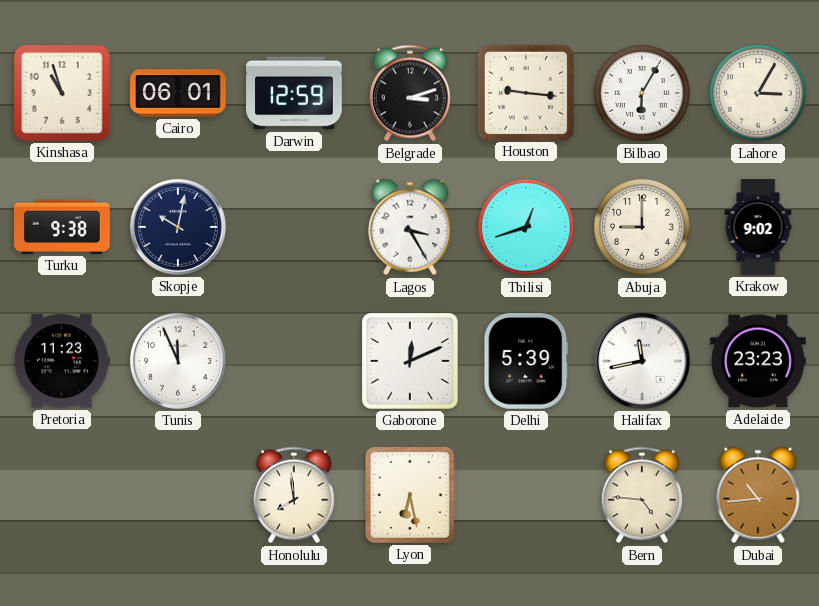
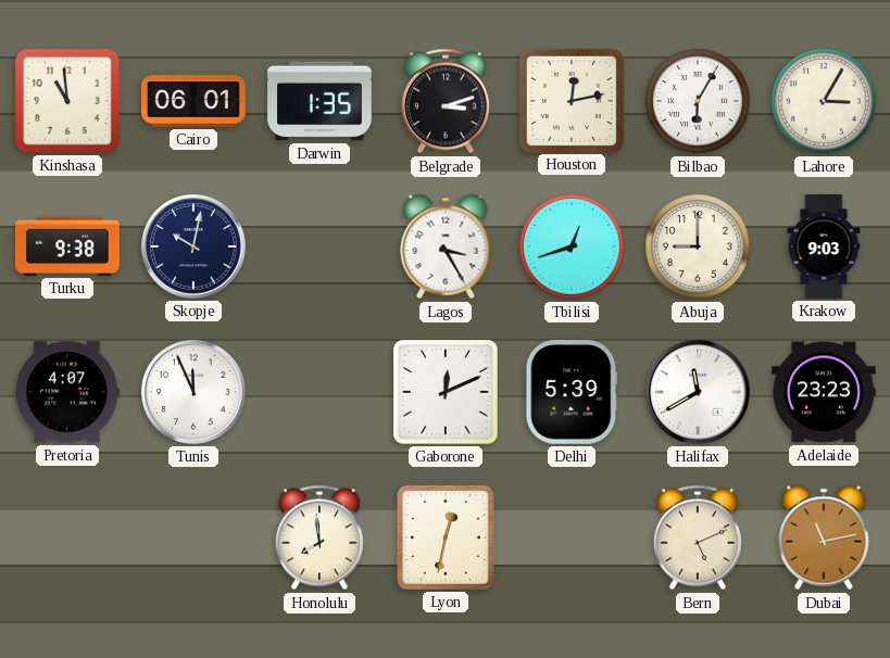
Kinshasa: 10:57 -> 10:59 (68, 102)
Darwin: 12:59 -> 1:35 (319, 101)
Houston: 9:16 -> 12:13 (571, 100)
Krakow: 9:02 -> 9:03 (824, 246)
Pretoria: 11:23 -> 4:07 (67, 392)
Halifax: 11:43 -> 11:40 (698, 392)
Lyon: 6:28 -> 12:32 (446, 537)
Bern: 4:46 -> 5:11 (698, 537)
Dubai: 10:44 -> 11:13 (824, 537)
